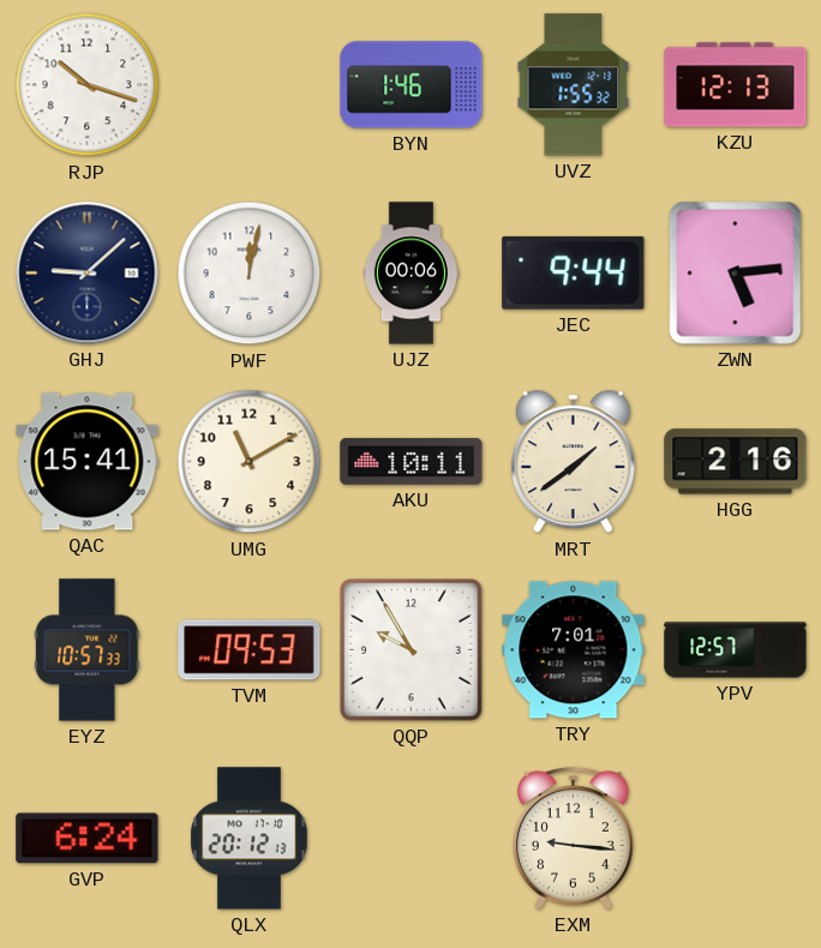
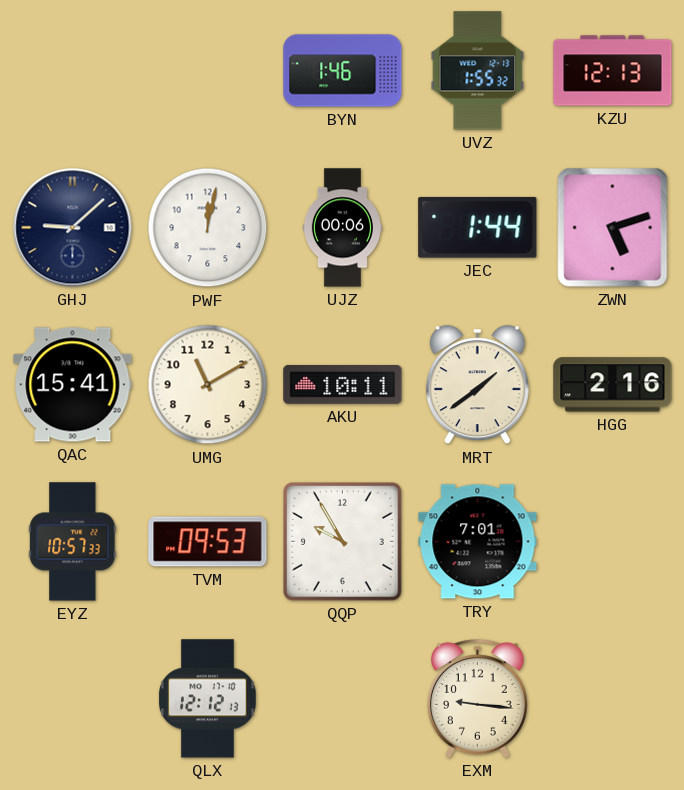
RJP: 10:18 -> none (88, 85)
JEC: 9:44 -> 1:44 (478, 227)
ZWN: 5:14 -> 5:12 (613, 228)
YPV: 12:57 -> none (736, 650)
GVP: 6:24 -> none (88, 839)
QLX: 20:12 -> 12:12 (207, 699)
